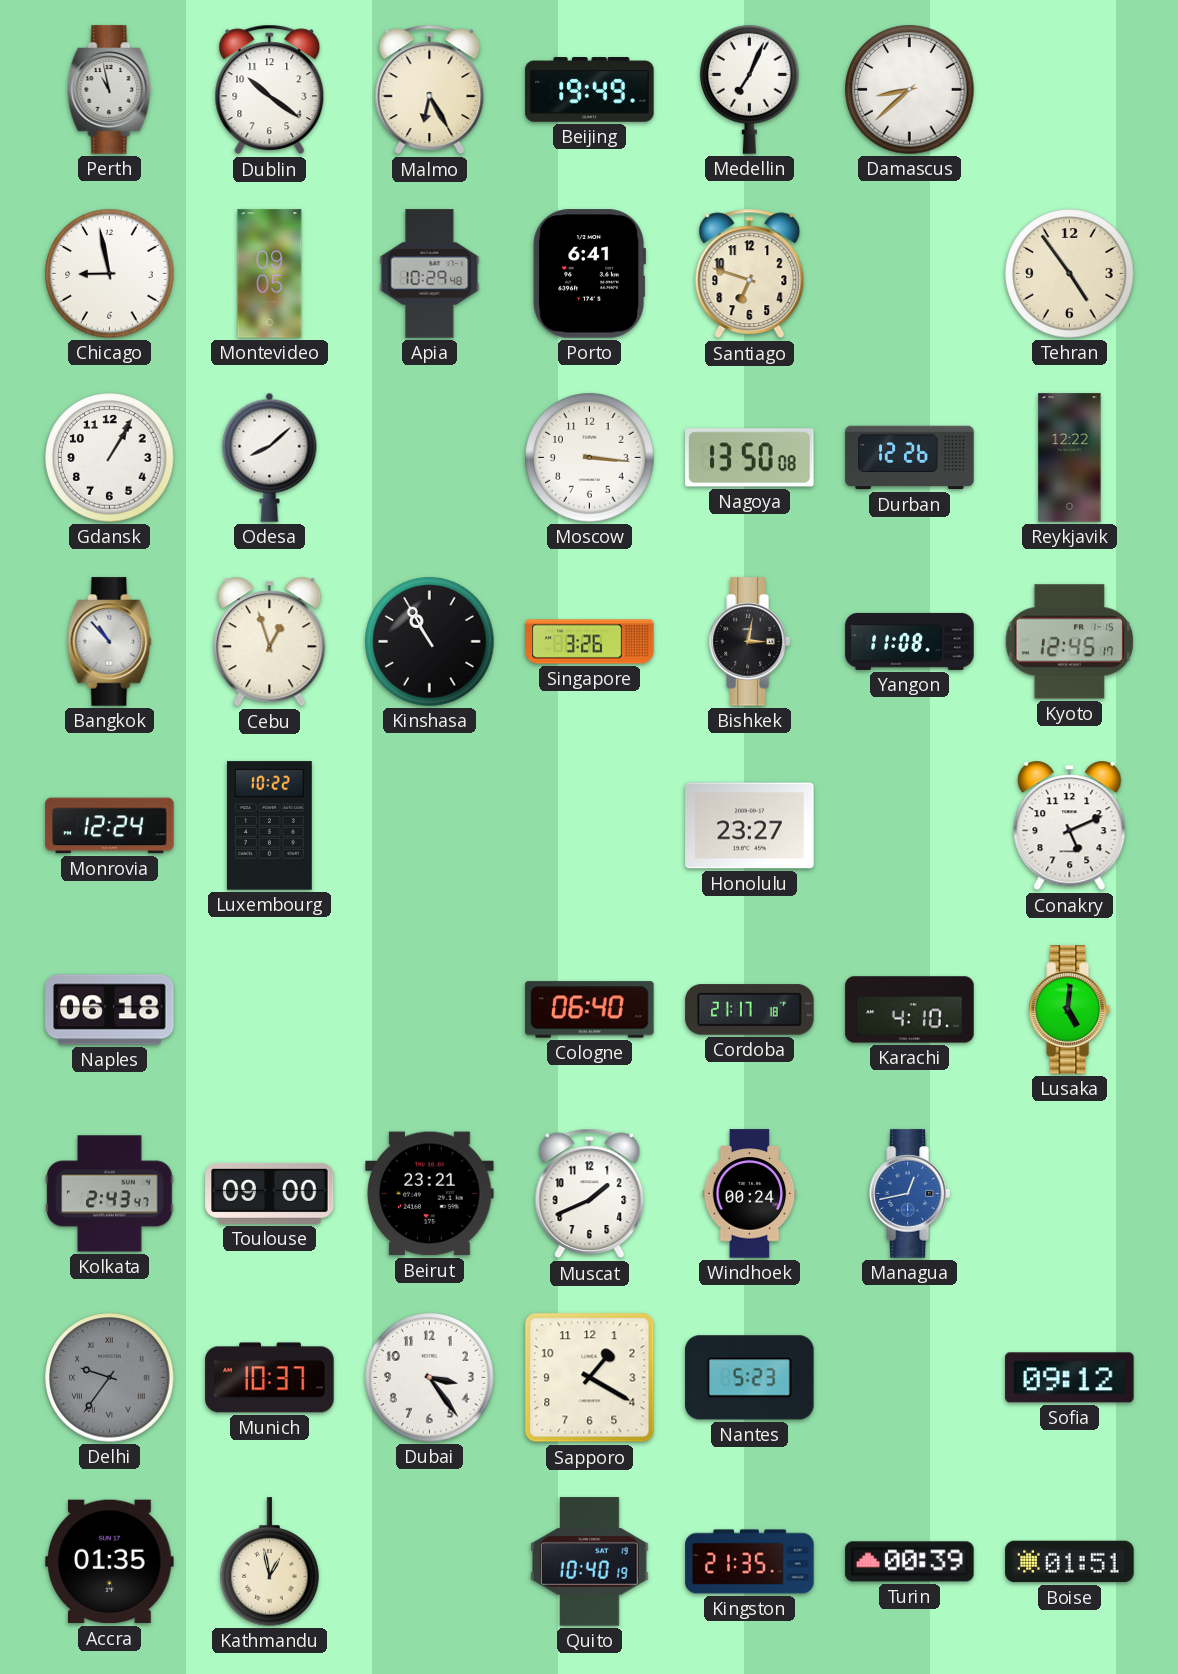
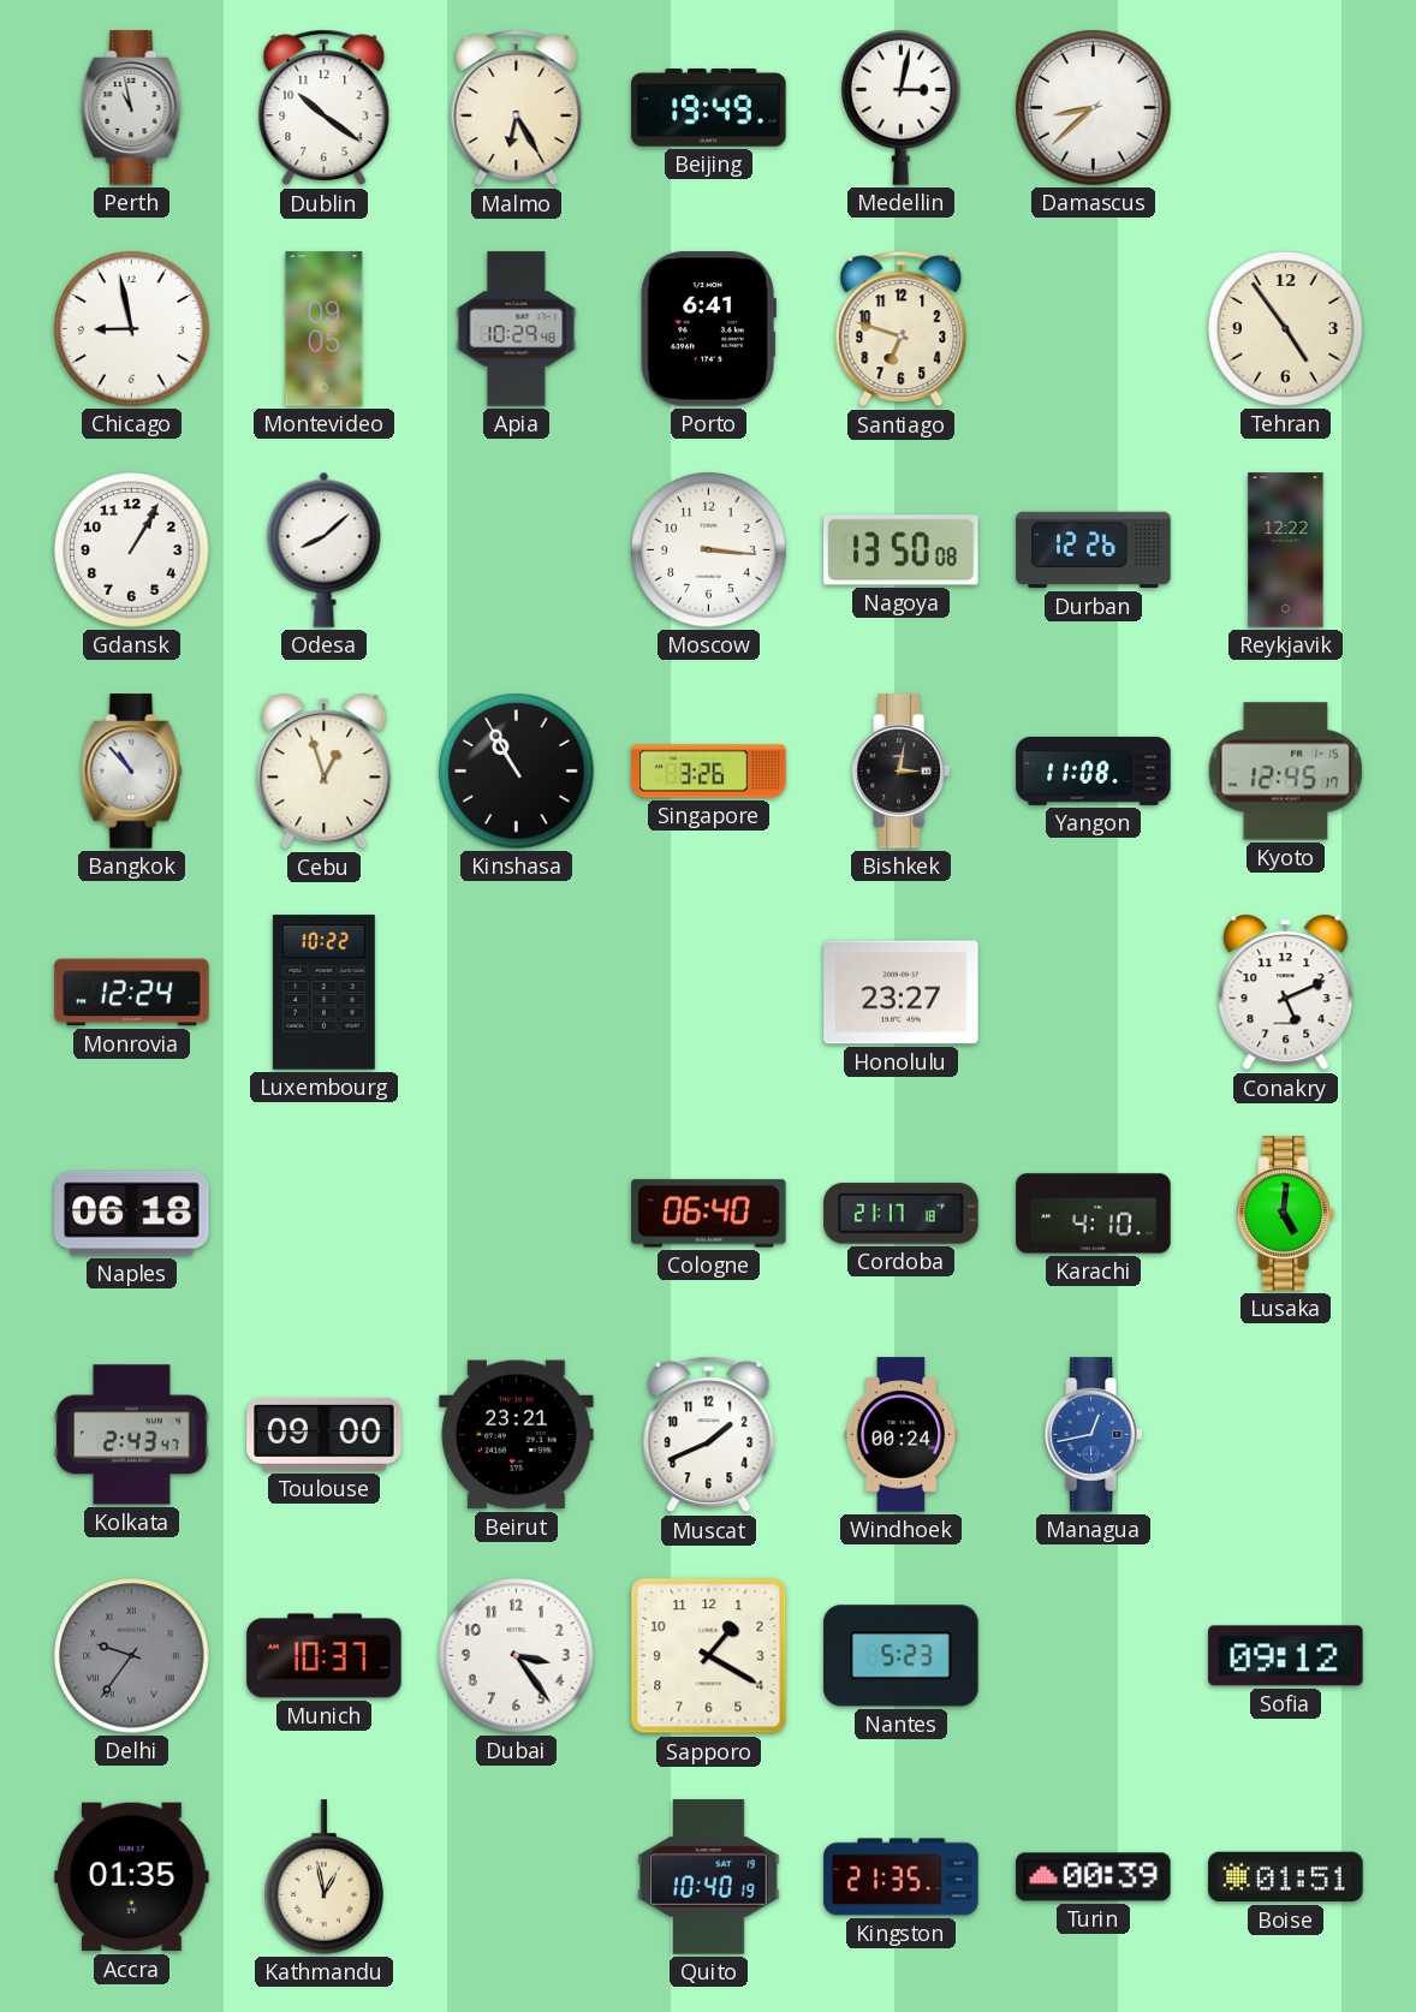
Medellin: 7:04 -> 3:02 (902, 108)
